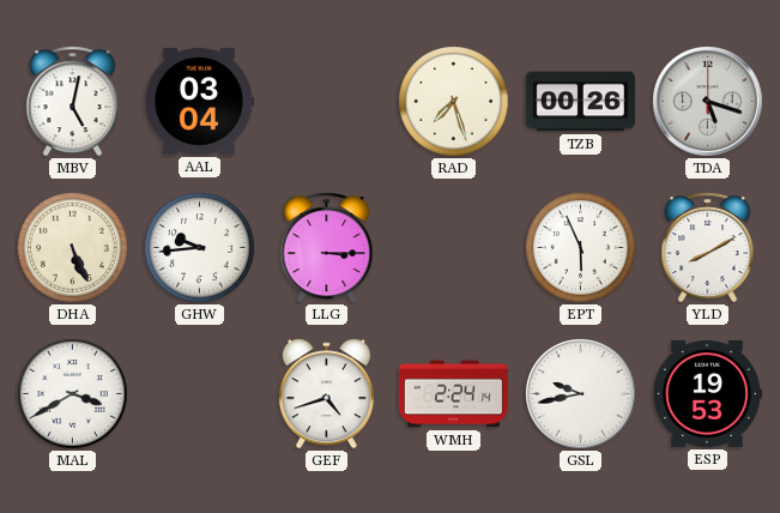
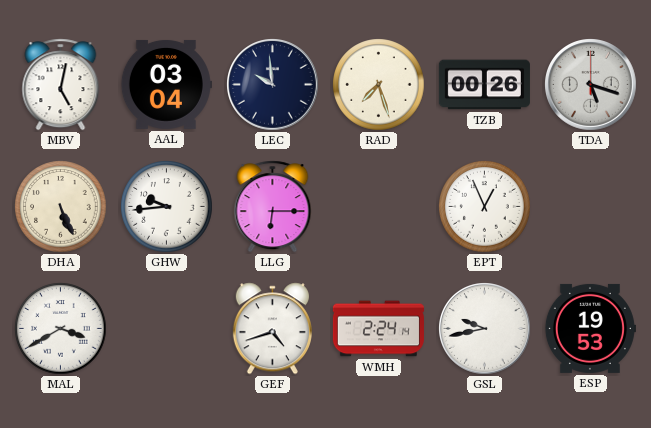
LEC: none -> 9:59 (273, 85)
LLG: 3:15 -> 6:15 (273, 207)
EPT: 5:56 -> 12:56 (485, 207)
YLD: 8:10 -> none (708, 248)
